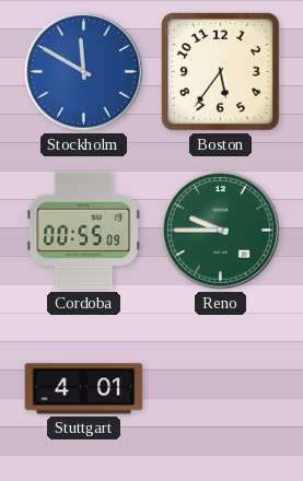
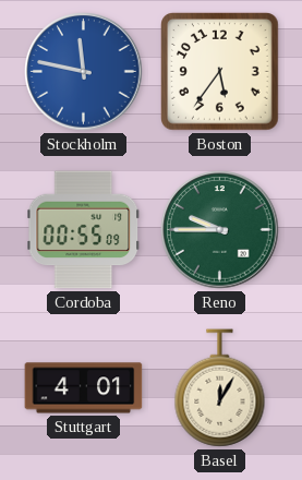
Stockholm: 11:50 -> 11:47 (84, 72)
Basel: none -> 12:05 (220, 388)
